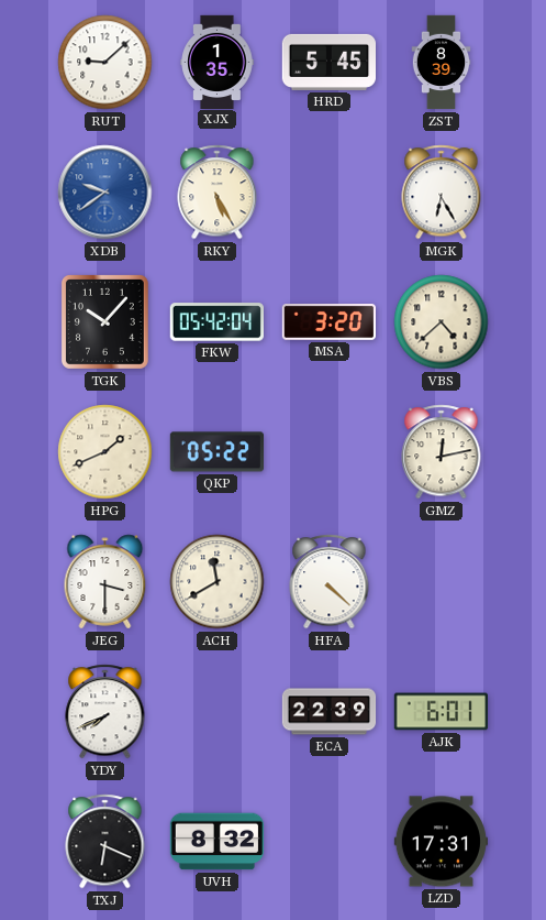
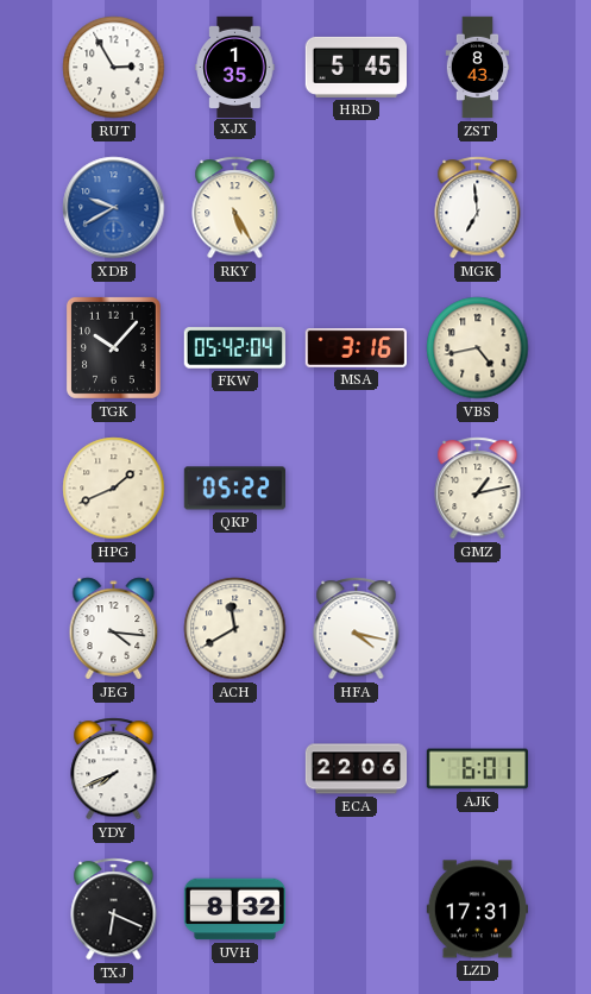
RUT: 9:08 -> 2:55 (114, 68)
ZST: 8:39 -> 8:43 (478, 68)
XDB: 9:39 -> 9:40 (114, 208)
MGK: 6:25 -> 6:59 (478, 208)
MSA: 3:20 -> 3:16 (356, 348)
VBS: 4:38 -> 4:43 (478, 348)
GMZ: 12:13 -> 1:13 (478, 489)
JEG: 3:30 -> 4:16 (114, 629)
HFA: 4:22 -> 4:17 (357, 629)
ECA: 22:39 -> 22:06 (357, 769)
